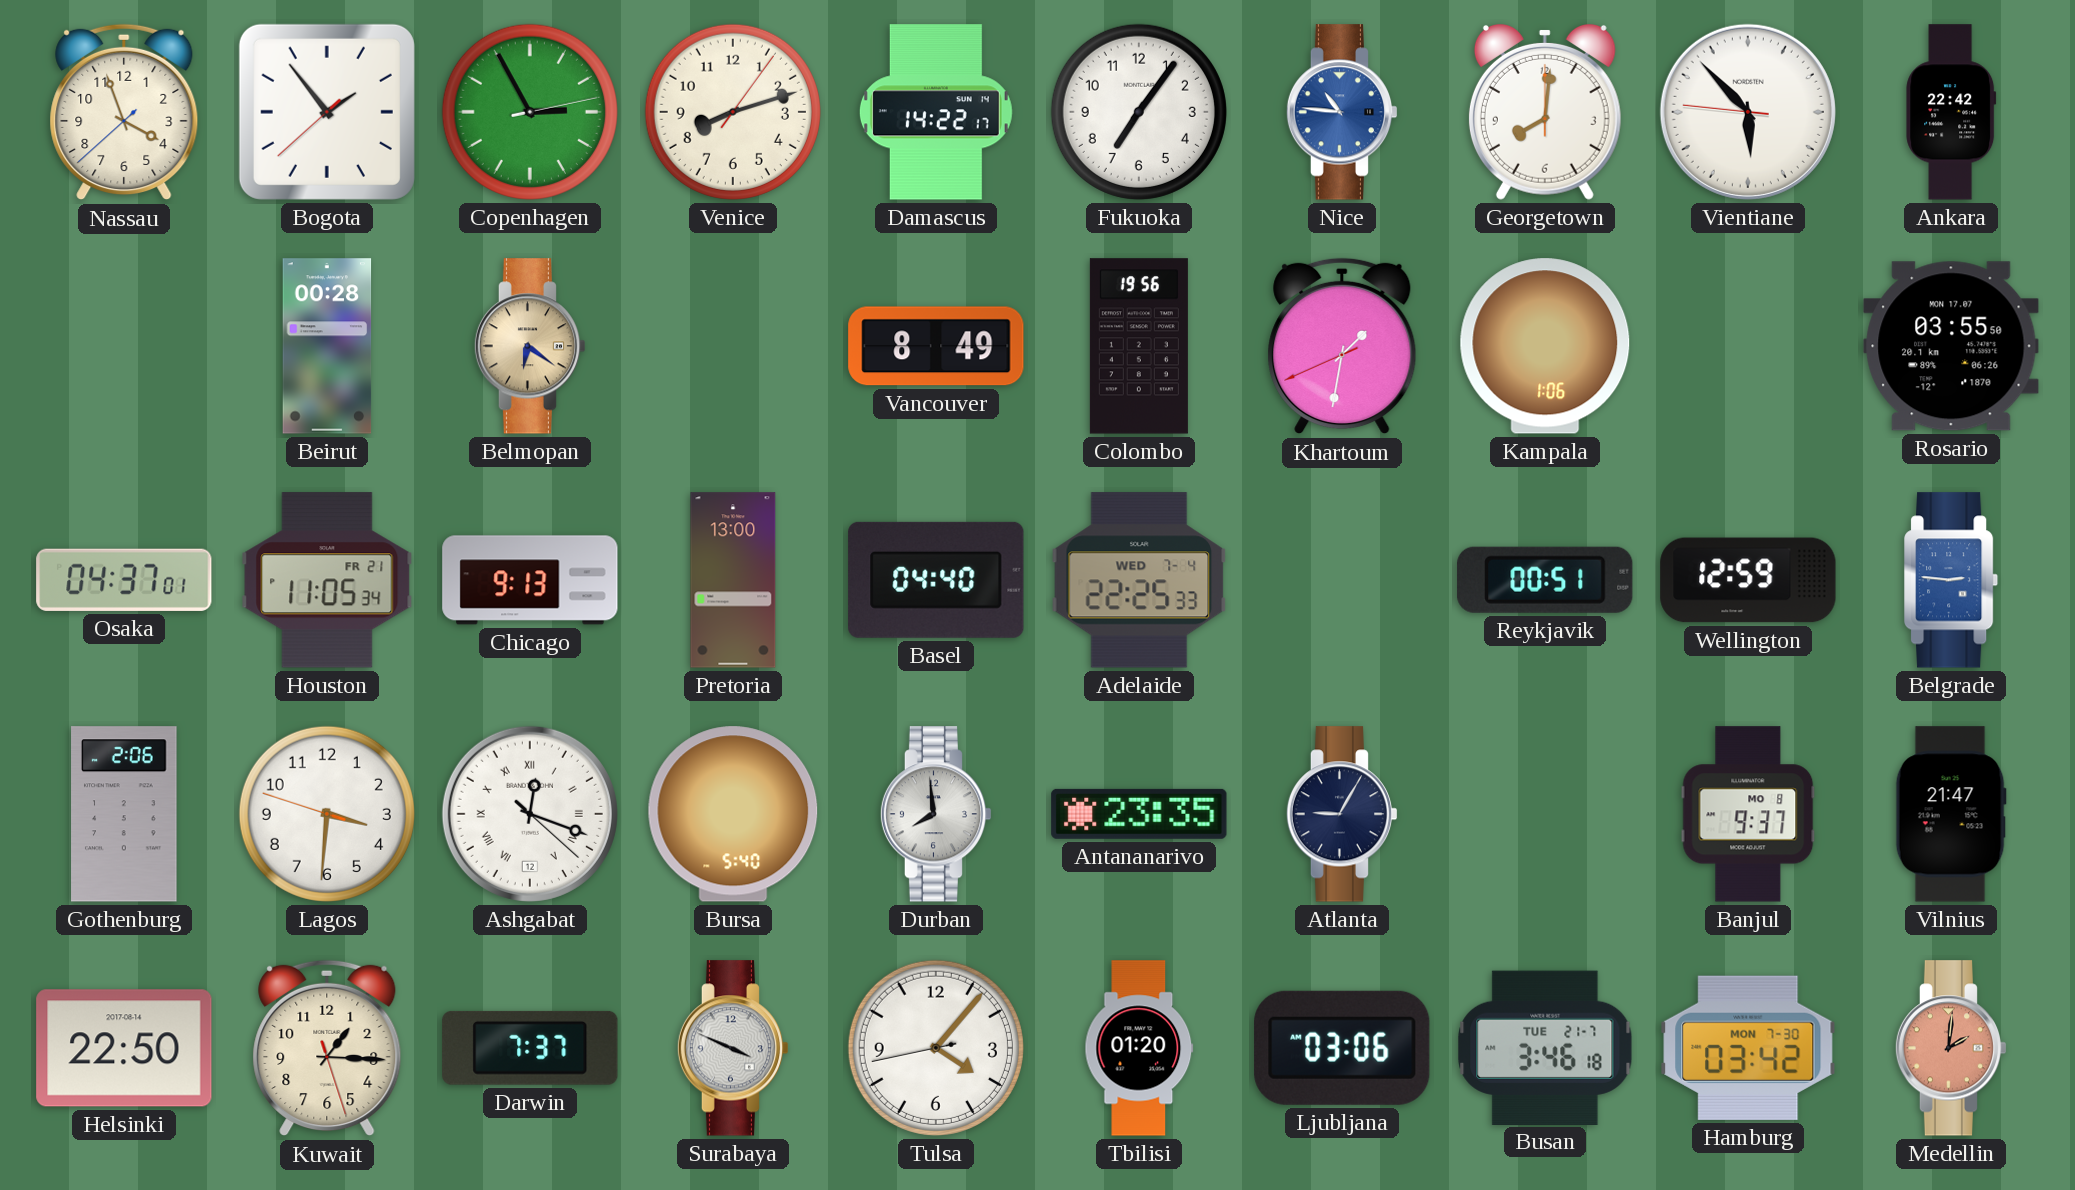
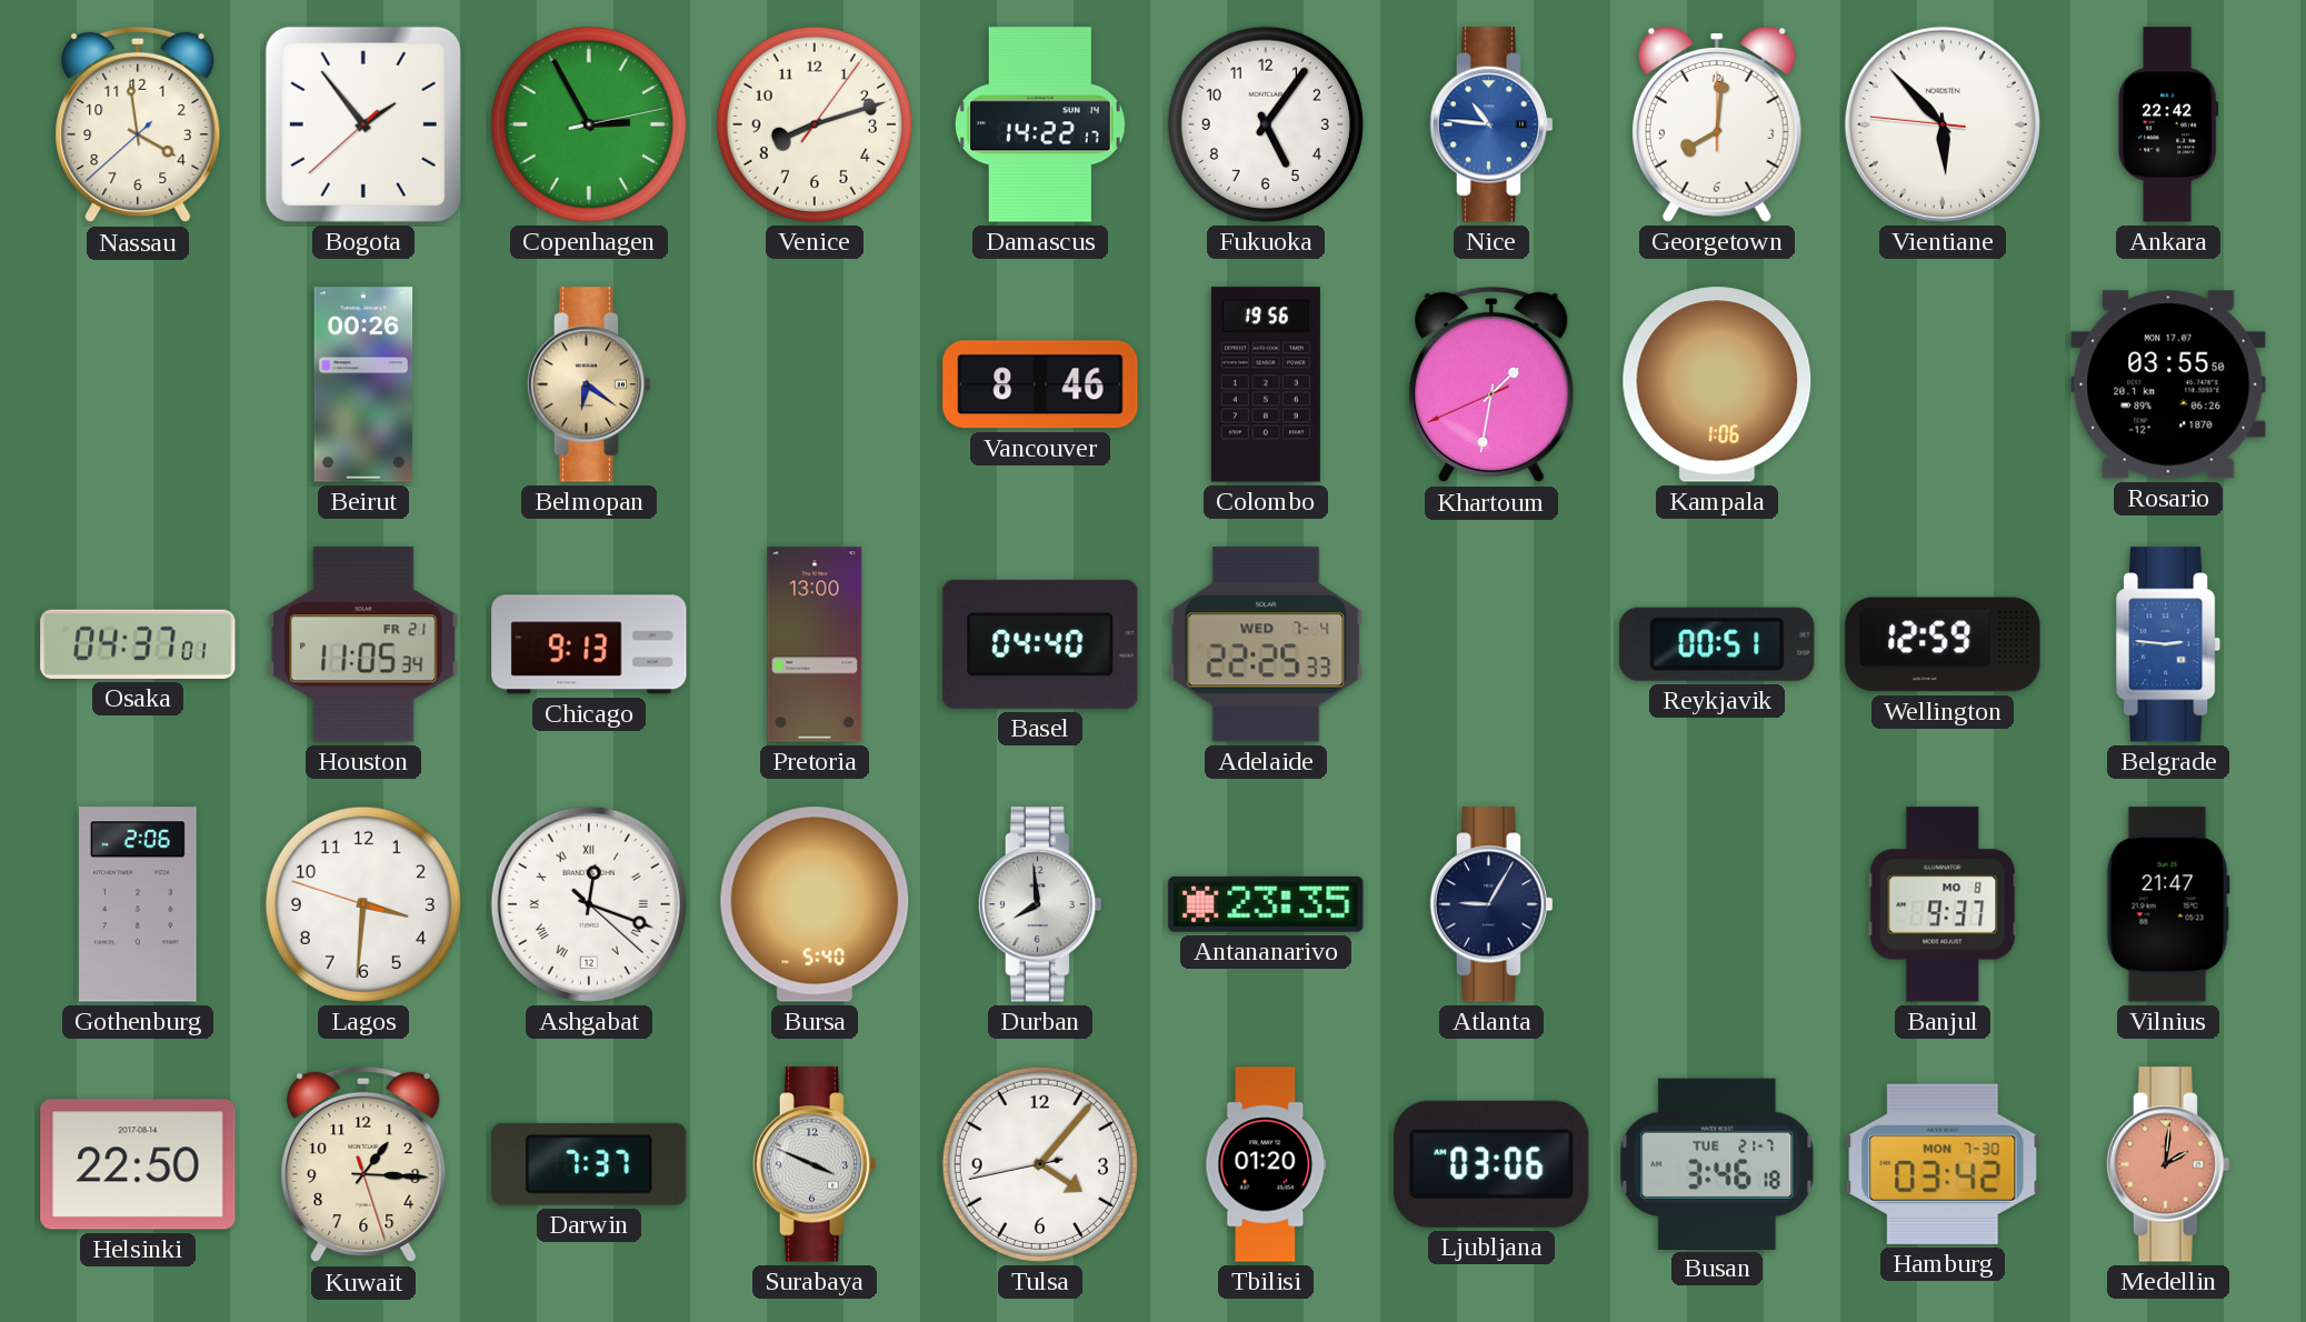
Nassau: 3:56 -> 3:58 (138, 124)
Fukuoka: 7:06 -> 5:06 (1266, 124)
Beirut: 00:28 -> 00:26 (363, 384)
Vancouver: 8:49 -> 8:46 (1040, 384)
